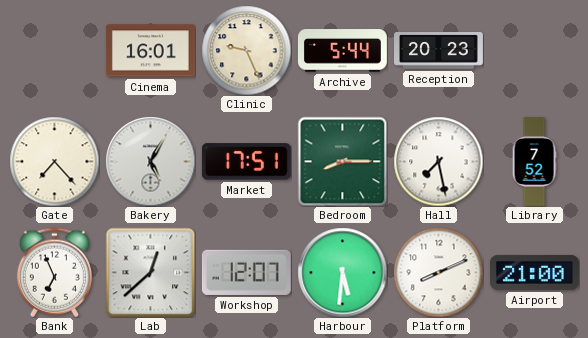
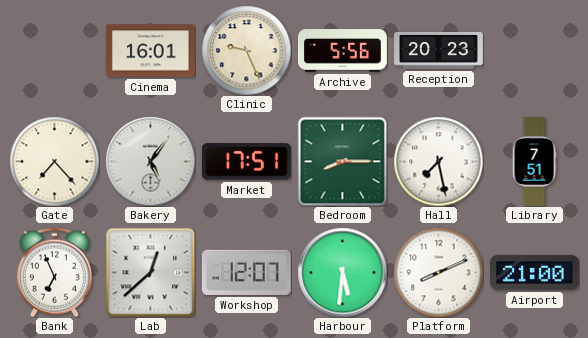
Archive: 5:44 -> 5:56 (342, 51)
Bakery: 5:05 -> 5:06 (150, 161)
Library: 7:52 -> 7:51 (534, 162)
